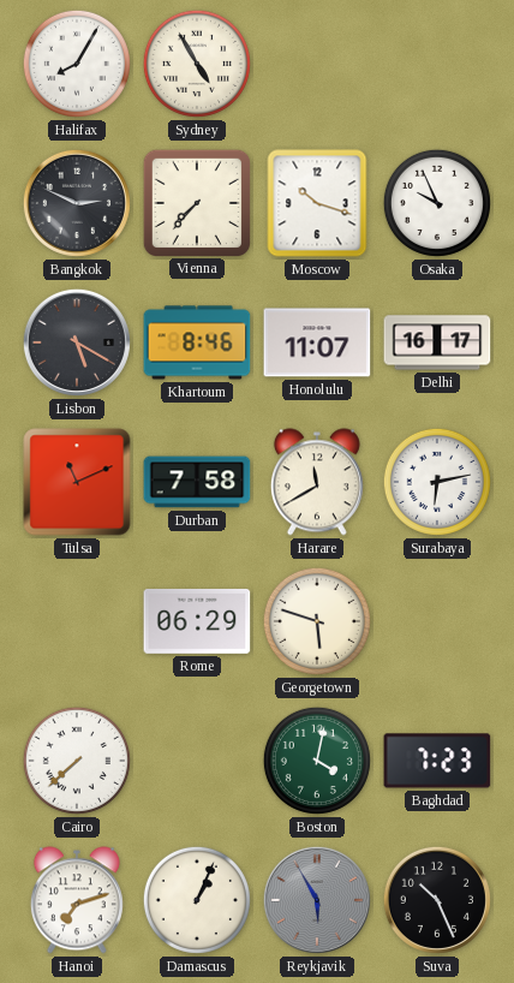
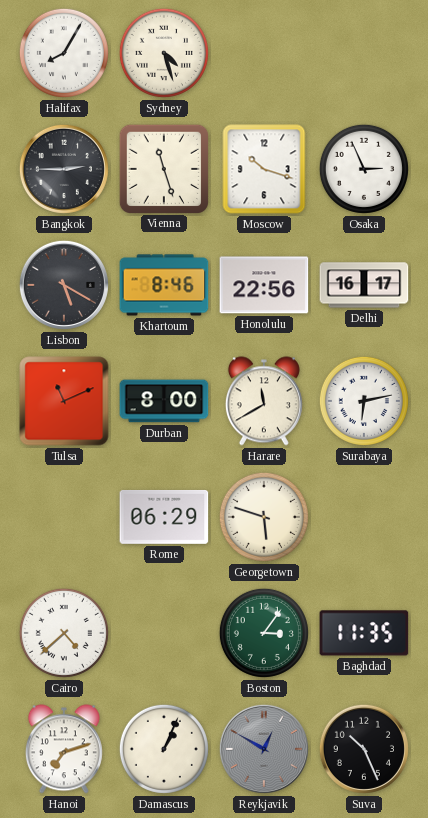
Sydney: 4:55 -> 4:27 (164, 53)
Bangkok: 2:49 -> 2:45 (64, 169)
Vienna: 7:37 -> 11:27 (163, 168)
Osaka: 9:56 -> 2:56 (364, 169)
Honolulu: 11:07 -> 22:56 (264, 285)
Durban: 7:58 -> 8:00 (164, 401)
Cairo: 7:38 -> 4:38 (64, 633)
Boston: 4:02 -> 3:06 (264, 633)
Baghdad: 7:23 -> 11:35 (364, 633)
Reykjavik: 5:55 -> 12:50 (264, 749)
